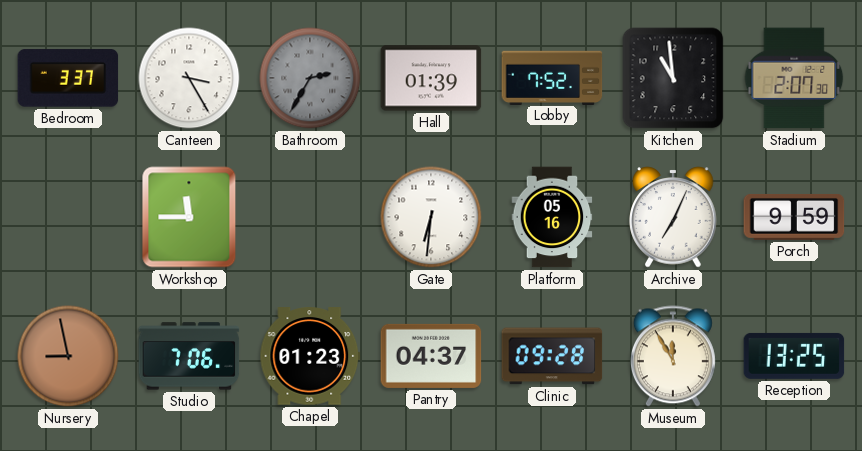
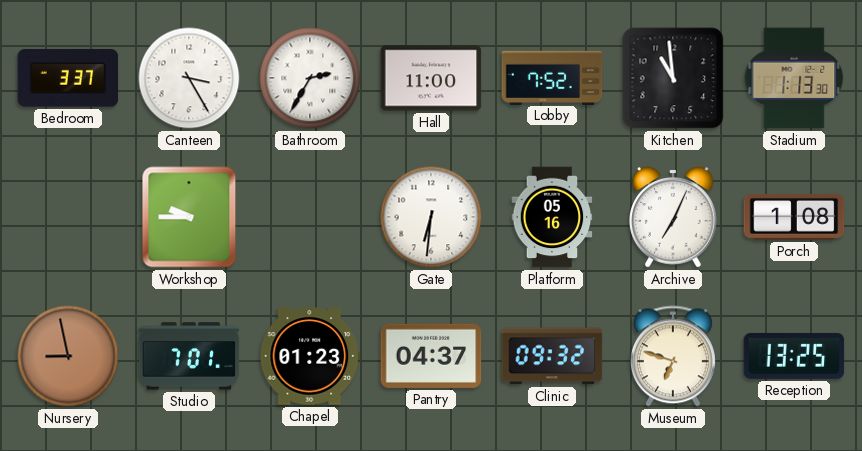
Bathroom dial: grey -> white (310, 78)
Hall: 01:39 -> 11:00 (431, 78)
Stadium: 2:07 -> 1:13 (794, 78)
Workshop: 11:45 -> 9:45 (189, 217)
Porch: 9:59 -> 1:08 (794, 217)
Studio: 7:06 -> 7:01 (189, 356)
Clinic: 09:28 -> 09:32 (552, 356)
Museum: 11:55 -> 6:48 (673, 356)
